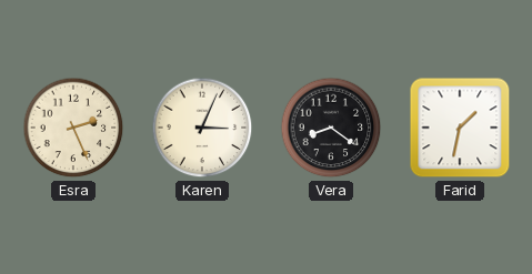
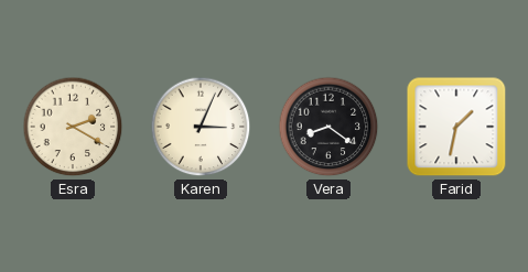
Esra: 2:26 -> 2:20 (73, 127)
